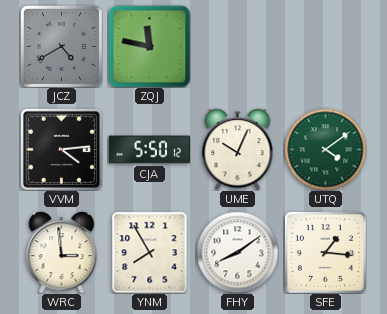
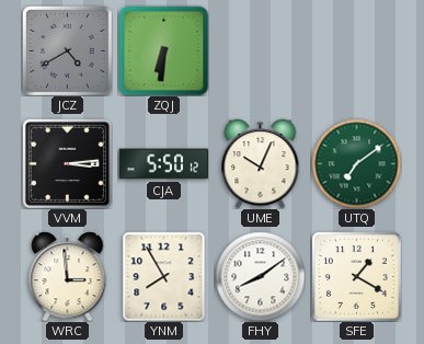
ZQJ: 11:47 -> 6:31 (163, 50)
VVM: 4:14 -> 3:14 (67, 163)
UTQ: 4:09 -> 7:09 (356, 163)
SFE: 1:16 -> 1:20 (356, 276)
